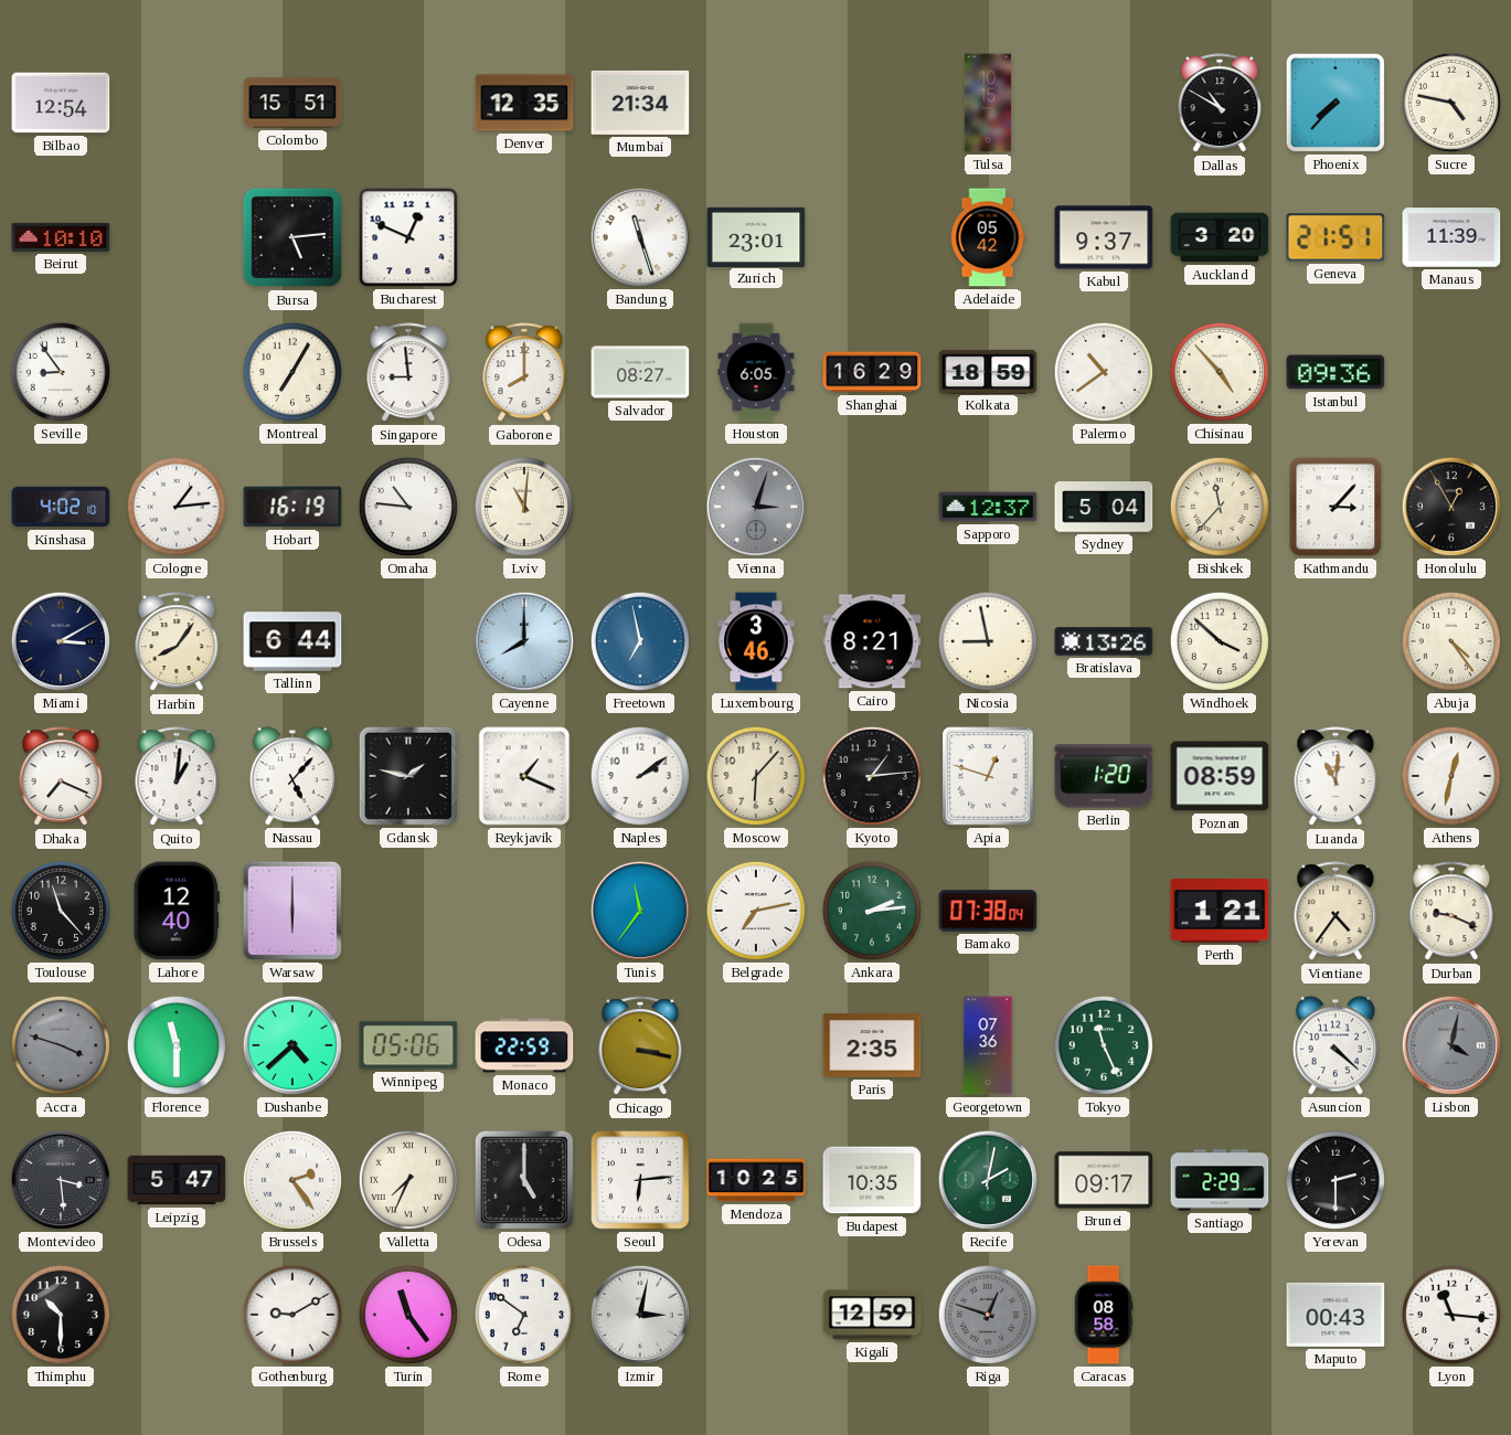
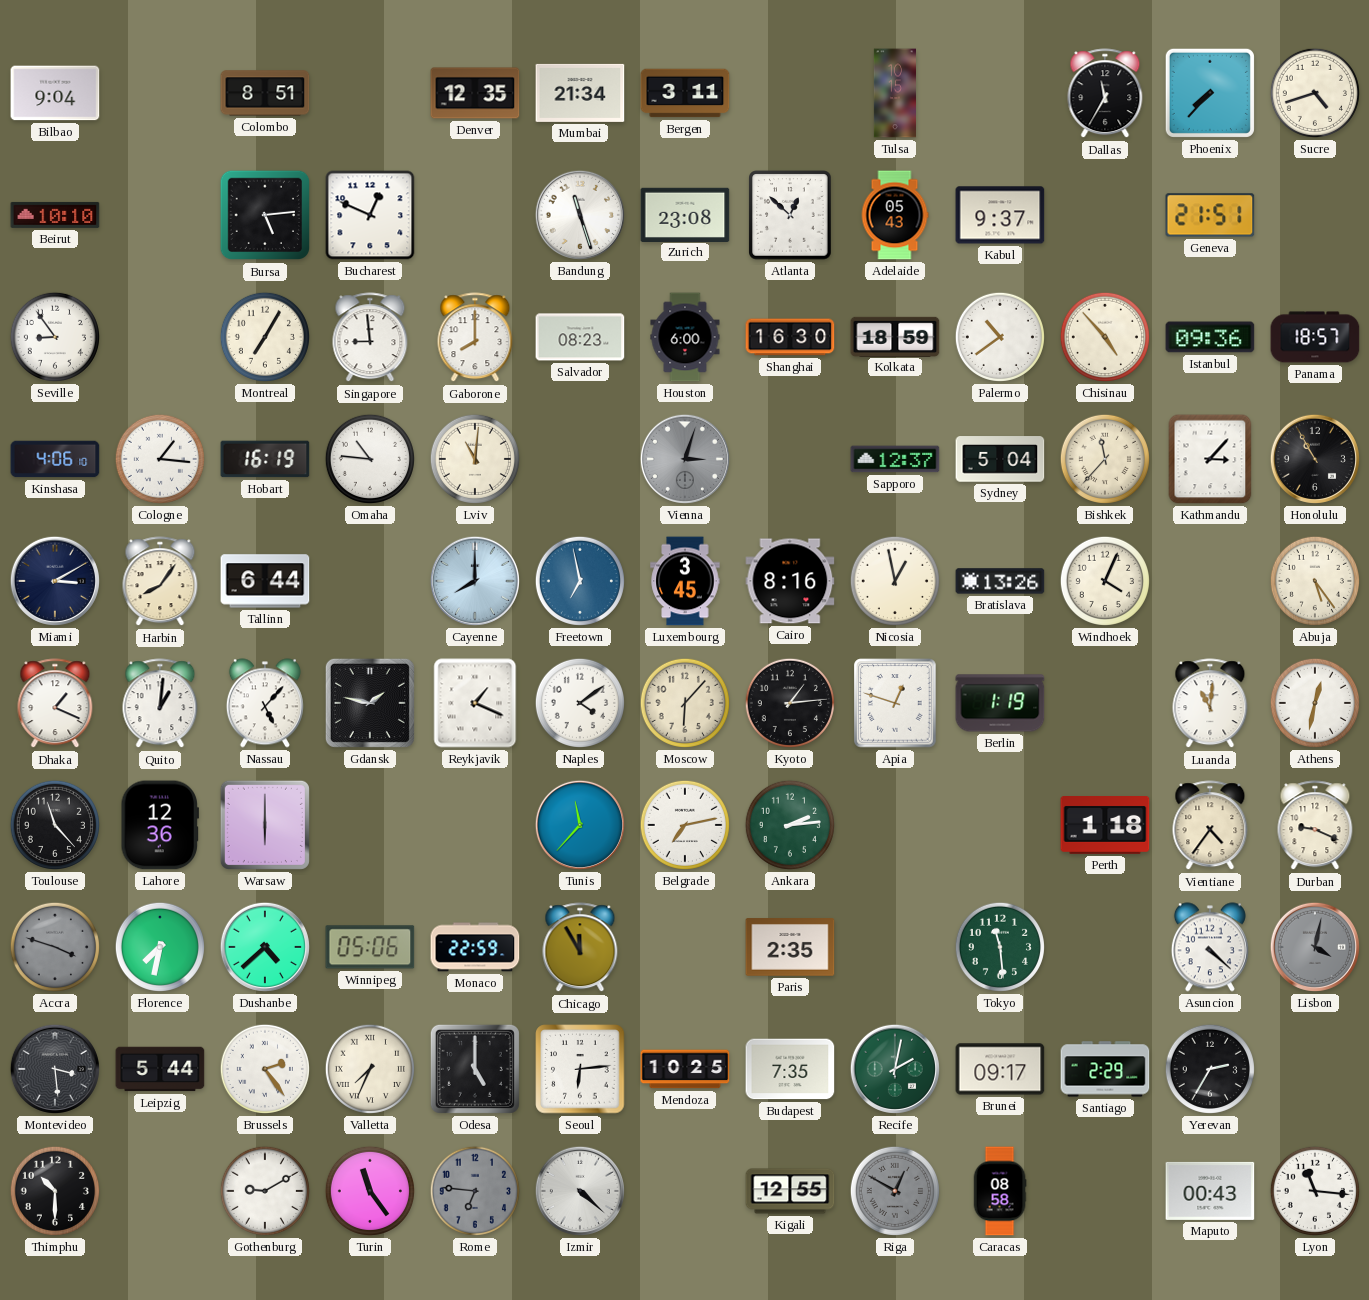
Bilbao: 12:54 -> 9:04 (55, 93)
Colombo: 15:51 -> 8:51 (265, 93)
Bergen: none -> 3:11 (685, 93)
Dallas: 10:50 -> 11:35 (1105, 94)
Sucre: 4:47 -> 4:42 (1315, 93)
Zurich: 23:01 -> 23:08 (685, 214)
Atlanta: none -> 12:52 (790, 215)
Adelaide: 05:42 -> 05:43 (895, 215)
Auckland: 3:20 -> none (1220, 237)
Manaus: 11:39 -> none (1451, 237)
Salvador: 08:27 -> 08:23 (580, 337)
Houston: 6:05 -> 6:00 (685, 337)
Shanghai: 16:29 -> 16:30 (790, 337)
Panama: none -> 18:57 (1315, 337)
Kinshasa: 4:02 -> 4:06 (55, 459)
Cologne: 1:14 -> 1:16 (160, 459)
Honolulu: 12:55 -> 10:55 (1315, 459)
Luxembourg: 3:46 -> 3:45 (685, 581)
Cairo: 8:21 -> 8:16 (790, 581)
Nicosia: 8:58 -> 12:58 (895, 581)
Windhoek: 3:52 -> 4:04 (1105, 581)
Abuja: 4:24 -> 5:24 (1315, 581)
Dhaka: 7:19 -> 1:19 (55, 704)
Naples: 2:09 -> 4:09 (580, 703)
Berlin: 1:20 -> 1:19 (1000, 703)
Poznan: 08:59 -> none (1220, 776)
Lahore: 12:40 -> 12:36 (159, 825)
Tunis: 11:36 -> 11:37 (580, 825)
Bamako: 07:38 -> none (988, 911)
Perth: 1:21 -> 1:18 (1105, 826)
Florence: 11:30 -> 7:32 (160, 947)
Chicago: 3:17 -> 11:55 (580, 948)
Georgetown: 07:36 -> none (988, 1045)
Tokyo: 11:26 -> 11:29 (1000, 947)
Leipzig: 5:47 -> 5:44 (160, 1069)
Budapest: 10:35 -> 7:35 (790, 1069)
Yerevan: 2:30 -> 2:35 (1210, 1069)
Rome: 6:51 -> 6:46 (475, 1191)
Rome dial: white -> grey (475, 1191)
Izmir: 3:02 -> 4:22 (580, 1191)
Kigali: 12:59 -> 12:55 (790, 1191)
Riga: 12:48 -> 12:50 (895, 1191)
